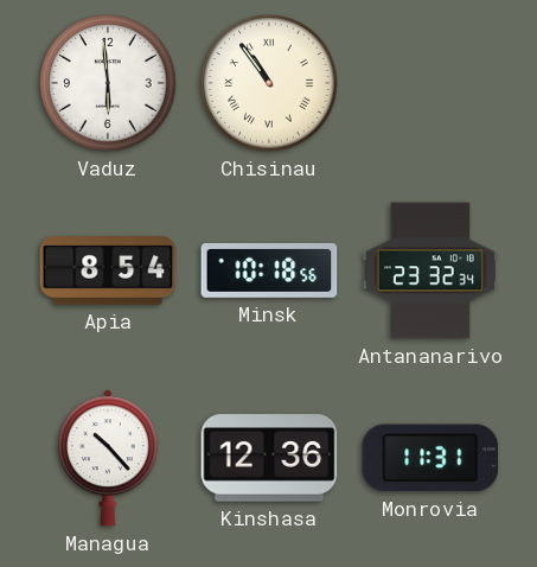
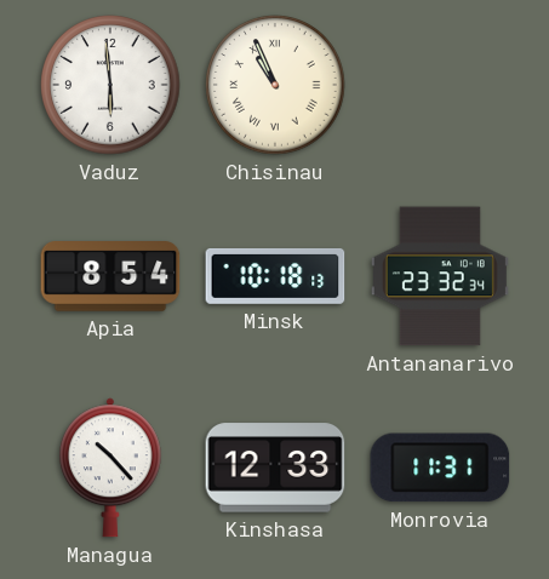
Chisinau: 10:54 -> 10:56 (275, 85)
Minsk: 10:18:56 -> 10:18:13 (275, 276)
Kinshasa: 12:36 -> 12:33 (275, 468)
